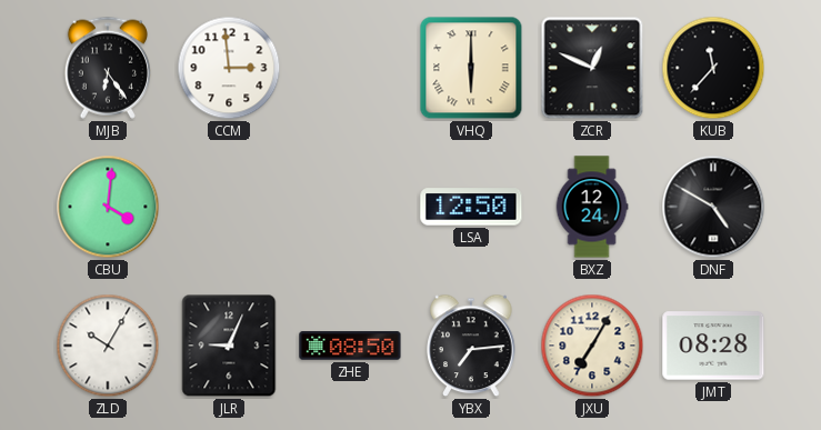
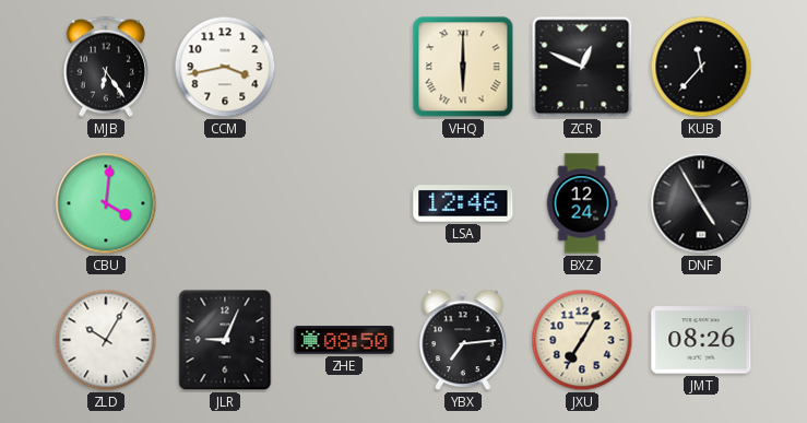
CCM: 2:59 -> 3:43 (225, 67)
LSA: 12:50 -> 12:46 (463, 203)
DNF: 4:50 -> 4:55 (701, 203)
JMT: 08:28 -> 08:26 (701, 340)
